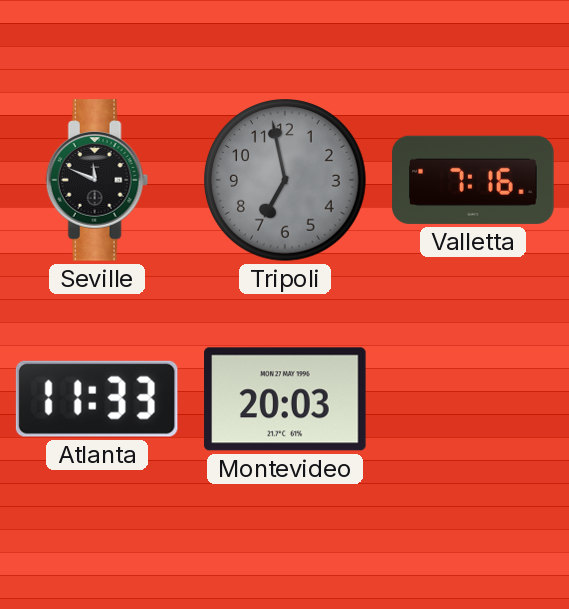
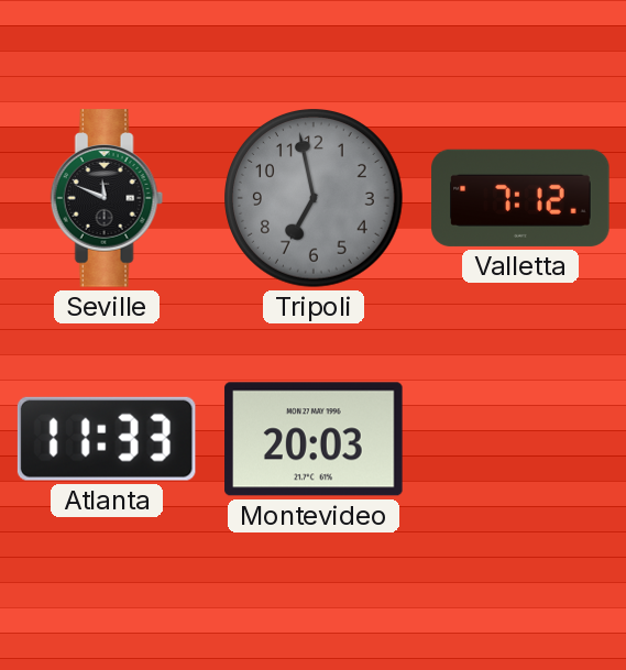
Valletta: 7:16 -> 7:12 (520, 198)
